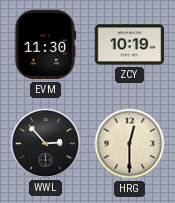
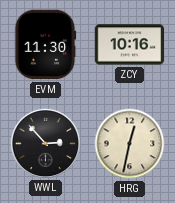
ZCY: 10:19 -> 10:16 (130, 45)
HRG: 12:30 -> 12:32 (130, 144)
